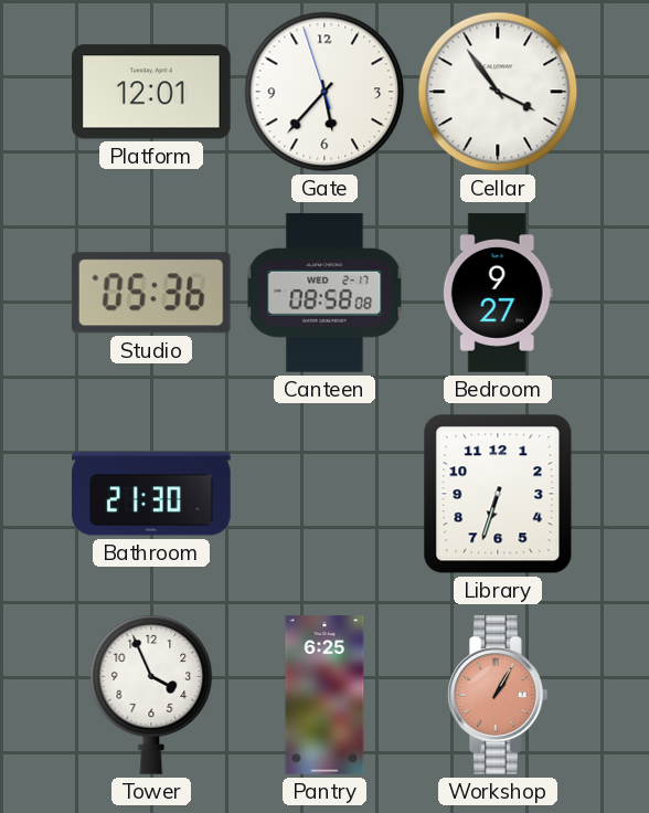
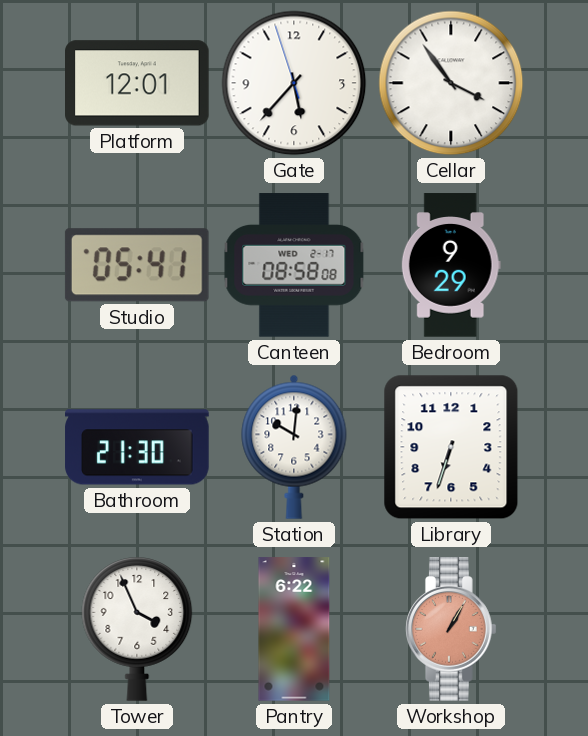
Studio: 05:36 -> 05:41 (137, 265)
Bedroom: 9:27 -> 9:29 (451, 265)
Station: none -> 10:01 (294, 447)
Pantry: 6:25 -> 6:22 (294, 629)
